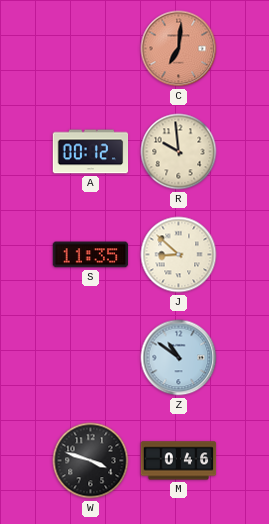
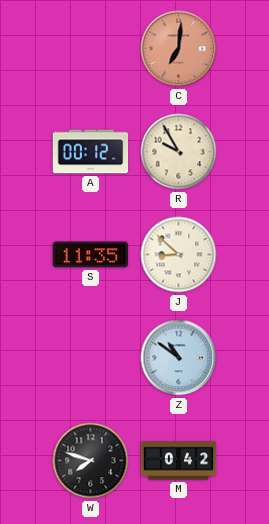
R: 9:59 -> 9:55 (179, 152)
W: 3:48 -> 7:48 (91, 461)
M: 0:46 -> 0:42 (179, 461)
